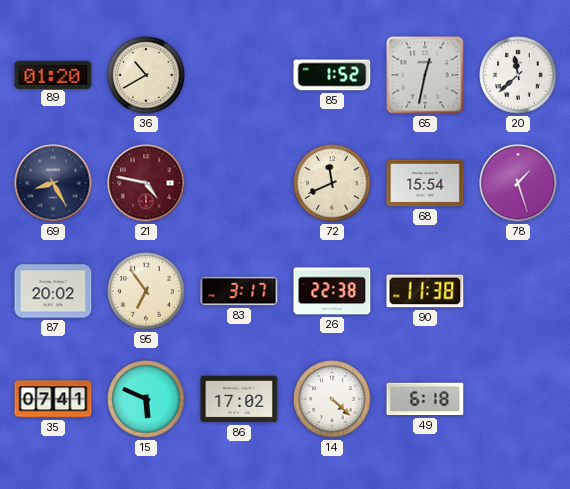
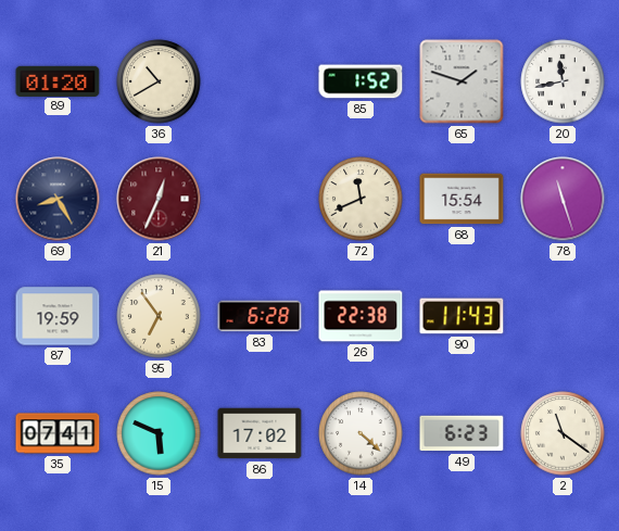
65: 12:32 -> 1:48 (462, 81)
20: 11:38 -> 11:43 (563, 81)
21: 4:47 -> 12:34 (159, 199)
78: 1:27 -> 11:27 (563, 199)
87: 20:02 -> 19:59 (58, 316)
83: 3:17 -> 6:28 (260, 316)
90: 11:38 -> 11:43 (462, 316)
49: 6:18 -> 6:23 (462, 433)
2: none -> 11:21 (563, 433)
